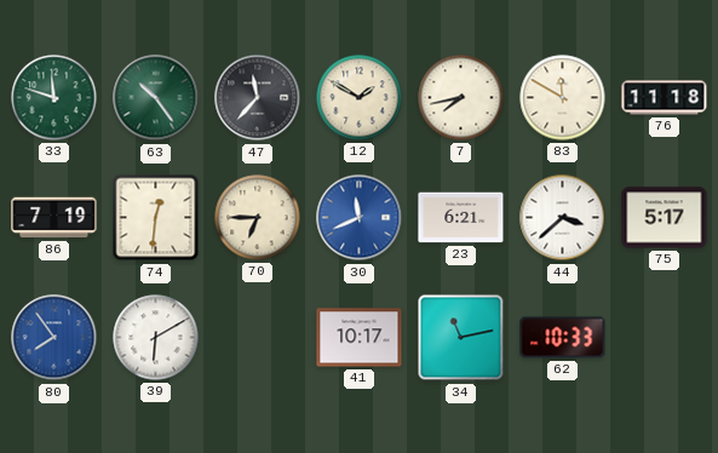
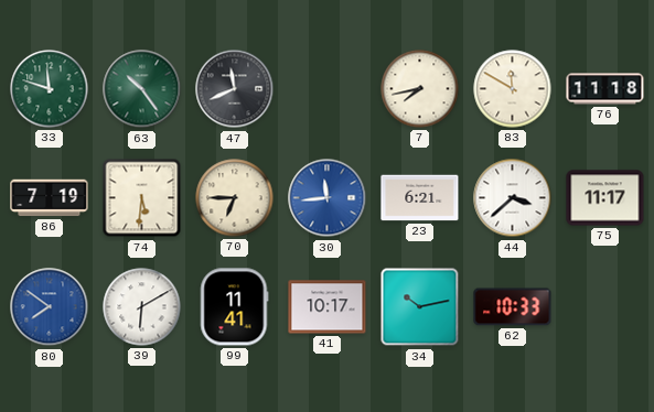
47: 11:37 -> 11:41 (235, 89)
12: 1:50 -> none (360, 98)
74: 12:31 -> 5:31 (142, 198)
30: 11:41 -> 11:44 (328, 198)
75: 5:17 -> 11:17 (605, 198)
80: 7:54 -> 7:51 (50, 307)
99: none -> 11:41 (234, 307)
34: 11:13 -> 10:13 (420, 307)
